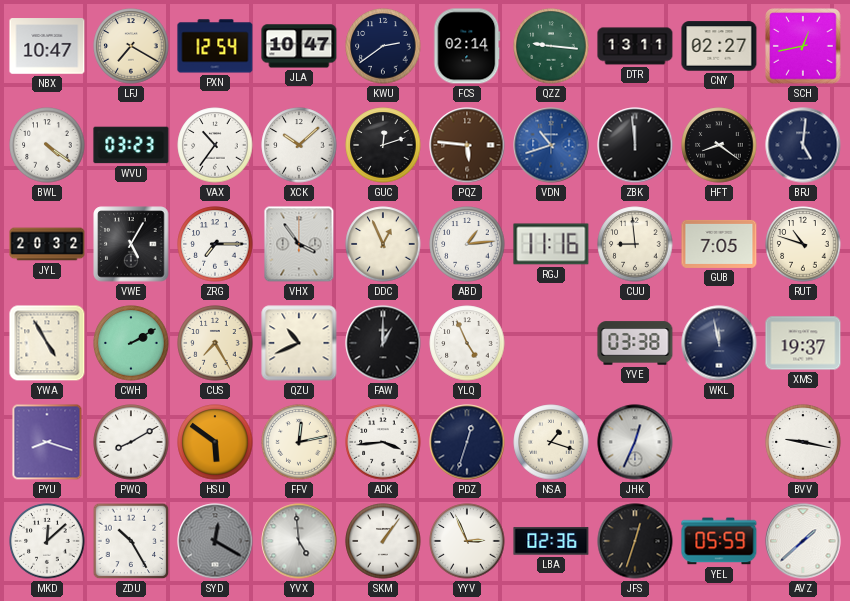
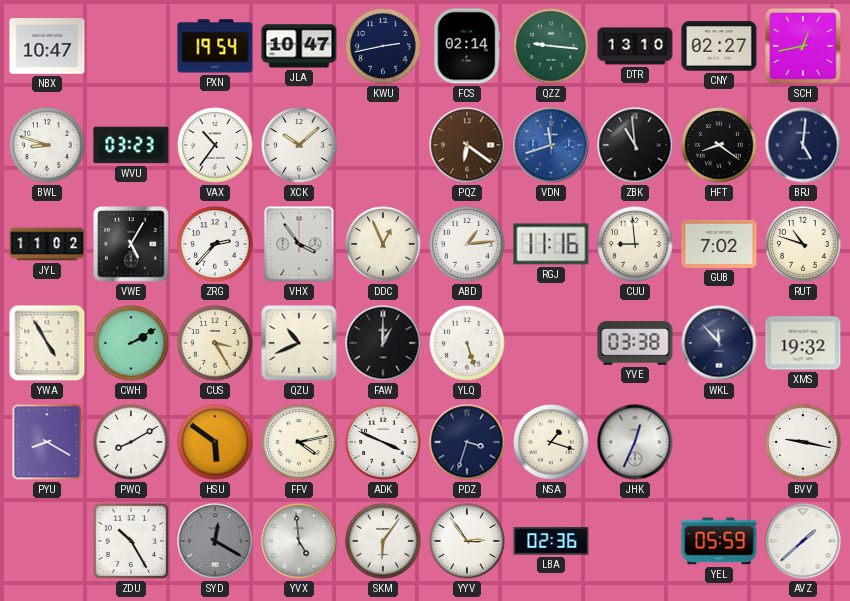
LFJ: 7:20 -> none (131, 46)
PXN: 12:54 -> 19:54 (215, 46)
KWU: 2:39 -> 2:43 (383, 46)
DTR: 13:11 -> 13:10 (635, 46)
BWL: 4:21 -> 8:48 (47, 145)
GUC: 12:12 -> none (383, 145)
PQZ: 5:46 -> 6:21 (467, 145)
VDN: 10:42 -> 11:42 (551, 145)
ZBK: 11:59 -> 10:59 (635, 145)
JYL: 20:32 -> 11:02 (47, 244)
ZRG: 7:15 -> 2:37 (215, 244)
GUB: 7:05 -> 7:02 (719, 244)
CUS: 7:25 -> 3:25 (215, 343)
YLQ: 4:56 -> 5:27 (467, 343)
WKL: 11:58 -> 11:53 (719, 343)
XMS: 19:37 -> 19:32 (803, 343)
PYU: 8:18 -> 8:20 (47, 442)
FFV: 12:13 -> 4:13 (299, 442)
ADK: 3:44 -> 3:49 (383, 442)
PDZ: 12:33 -> 3:33 (467, 442)
MKD: 12:08 -> none (47, 541)
SKM: 1:06 -> 6:06 (383, 541)
YYV: 2:56 -> 2:54 (467, 541)
JFS: 12:33 -> none (635, 541)
